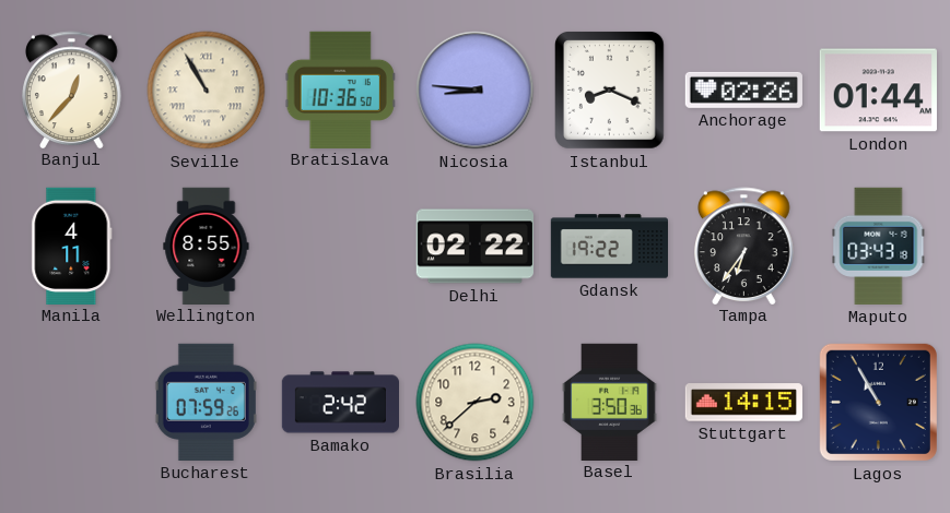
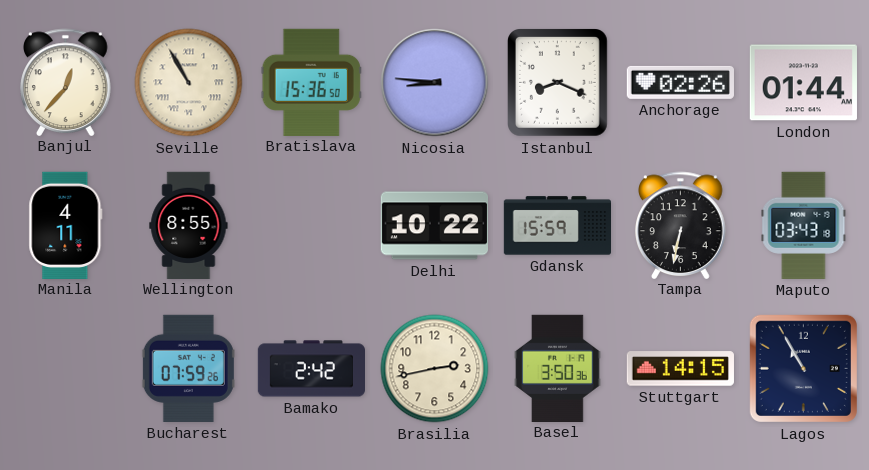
Bratislava: 10:36 -> 15:36 (311, 82)
Delhi: 02:22 -> 10:22 (434, 226)
Gdansk: 19:22 -> 15:59 (557, 226)
Tampa: 6:36 -> 6:32 (681, 225)
Brasilia: 2:38 -> 2:43 (435, 369)
